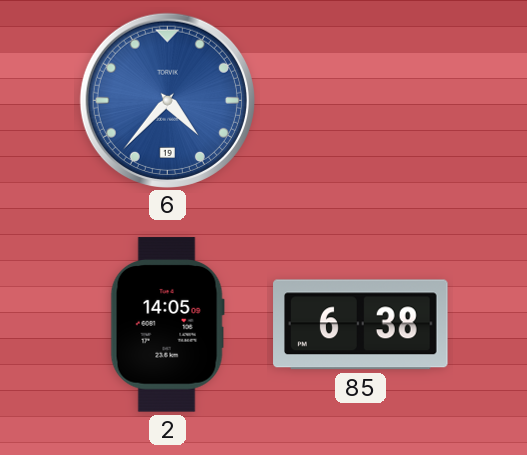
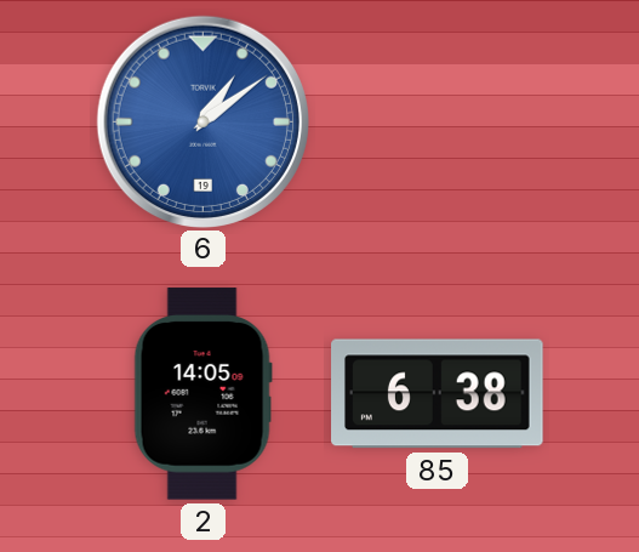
6: 4:37 -> 1:09 (202, 121)
